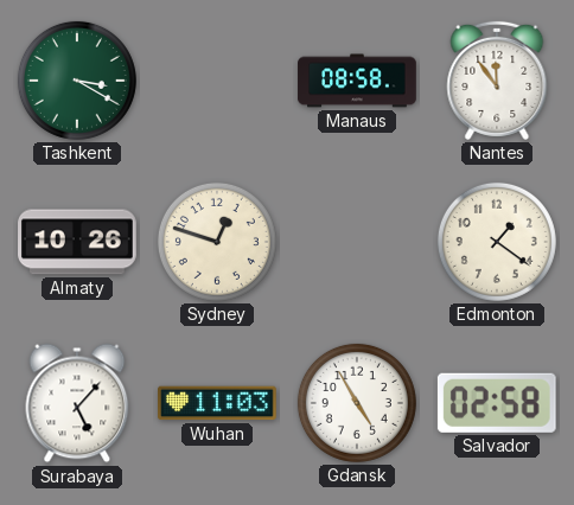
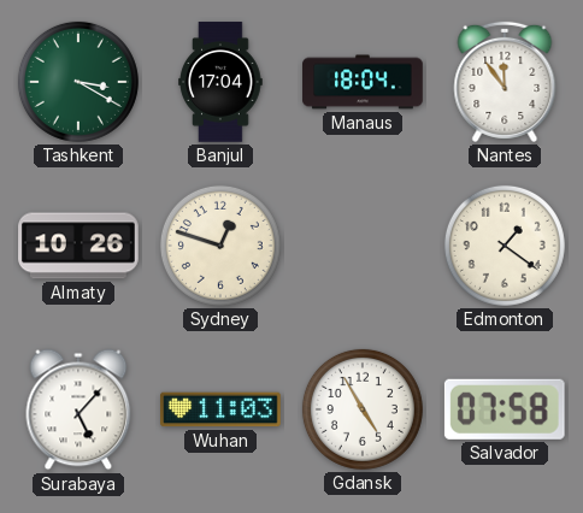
Banjul: none -> 17:04 (220, 82)
Manaus: 08:58 -> 18:04 (363, 82)
Salvador: 02:58 -> 07:58 (505, 409)
